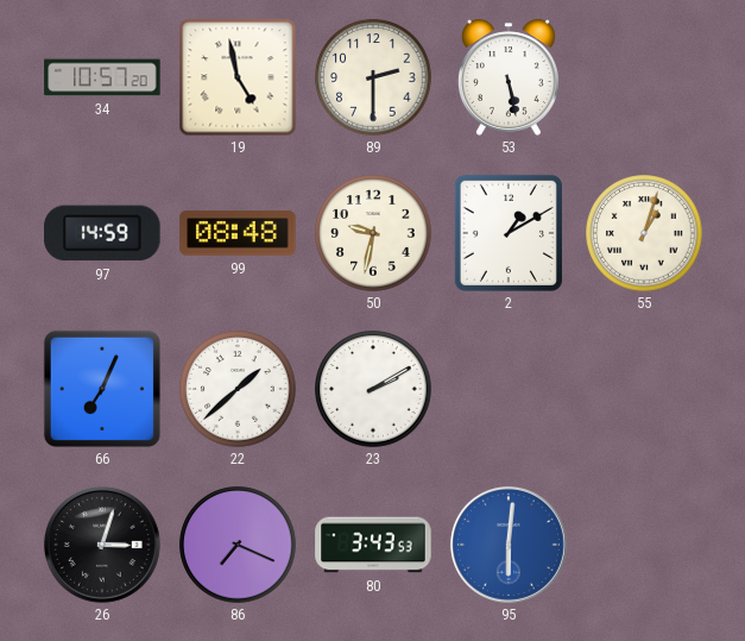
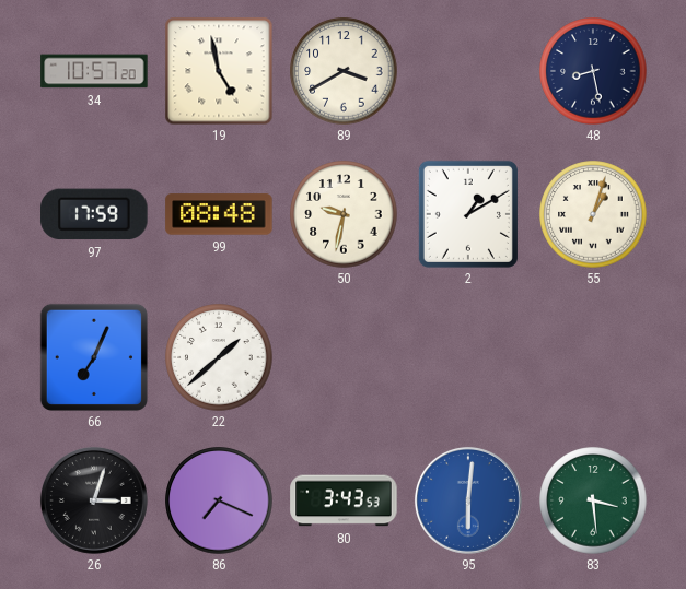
89: 2:30 -> 3:40 (344, 71)
53: 5:28 -> none (509, 77)
48: none -> 8:28 (593, 71)
97: 14:59 -> 17:59 (94, 214)
23: 2:10 -> none (373, 389)
83: none -> 3:29 (593, 500)
